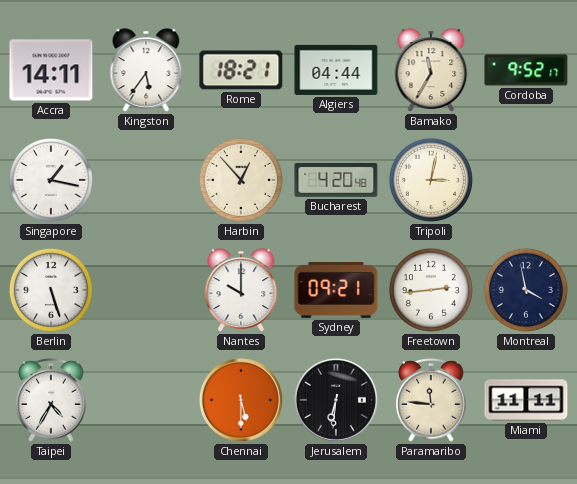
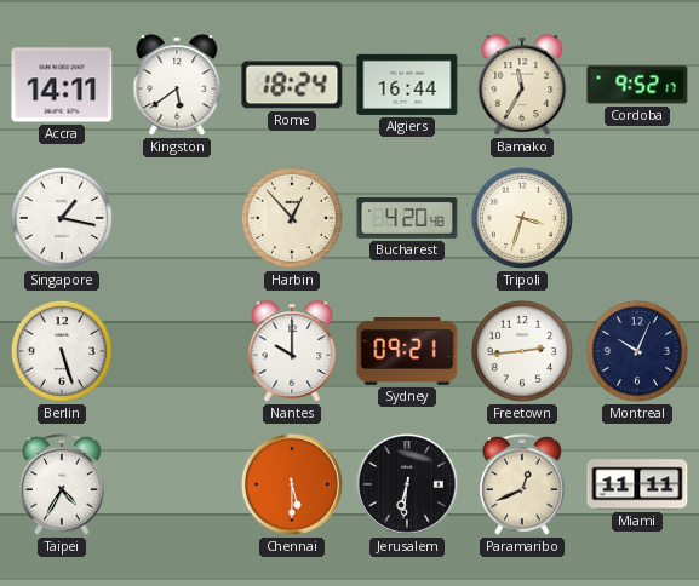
Kingston: 5:36 -> 5:39 (177, 85)
Rome: 18:21 -> 18:24 (292, 85)
Algiers: 04:44 -> 16:44 (407, 85)
Tripoli: 3:02 -> 3:33 (522, 218)
Montreal: 3:58 -> 10:04 (637, 351)
Paramaribo: 11:46 -> 12:41 (522, 486)
